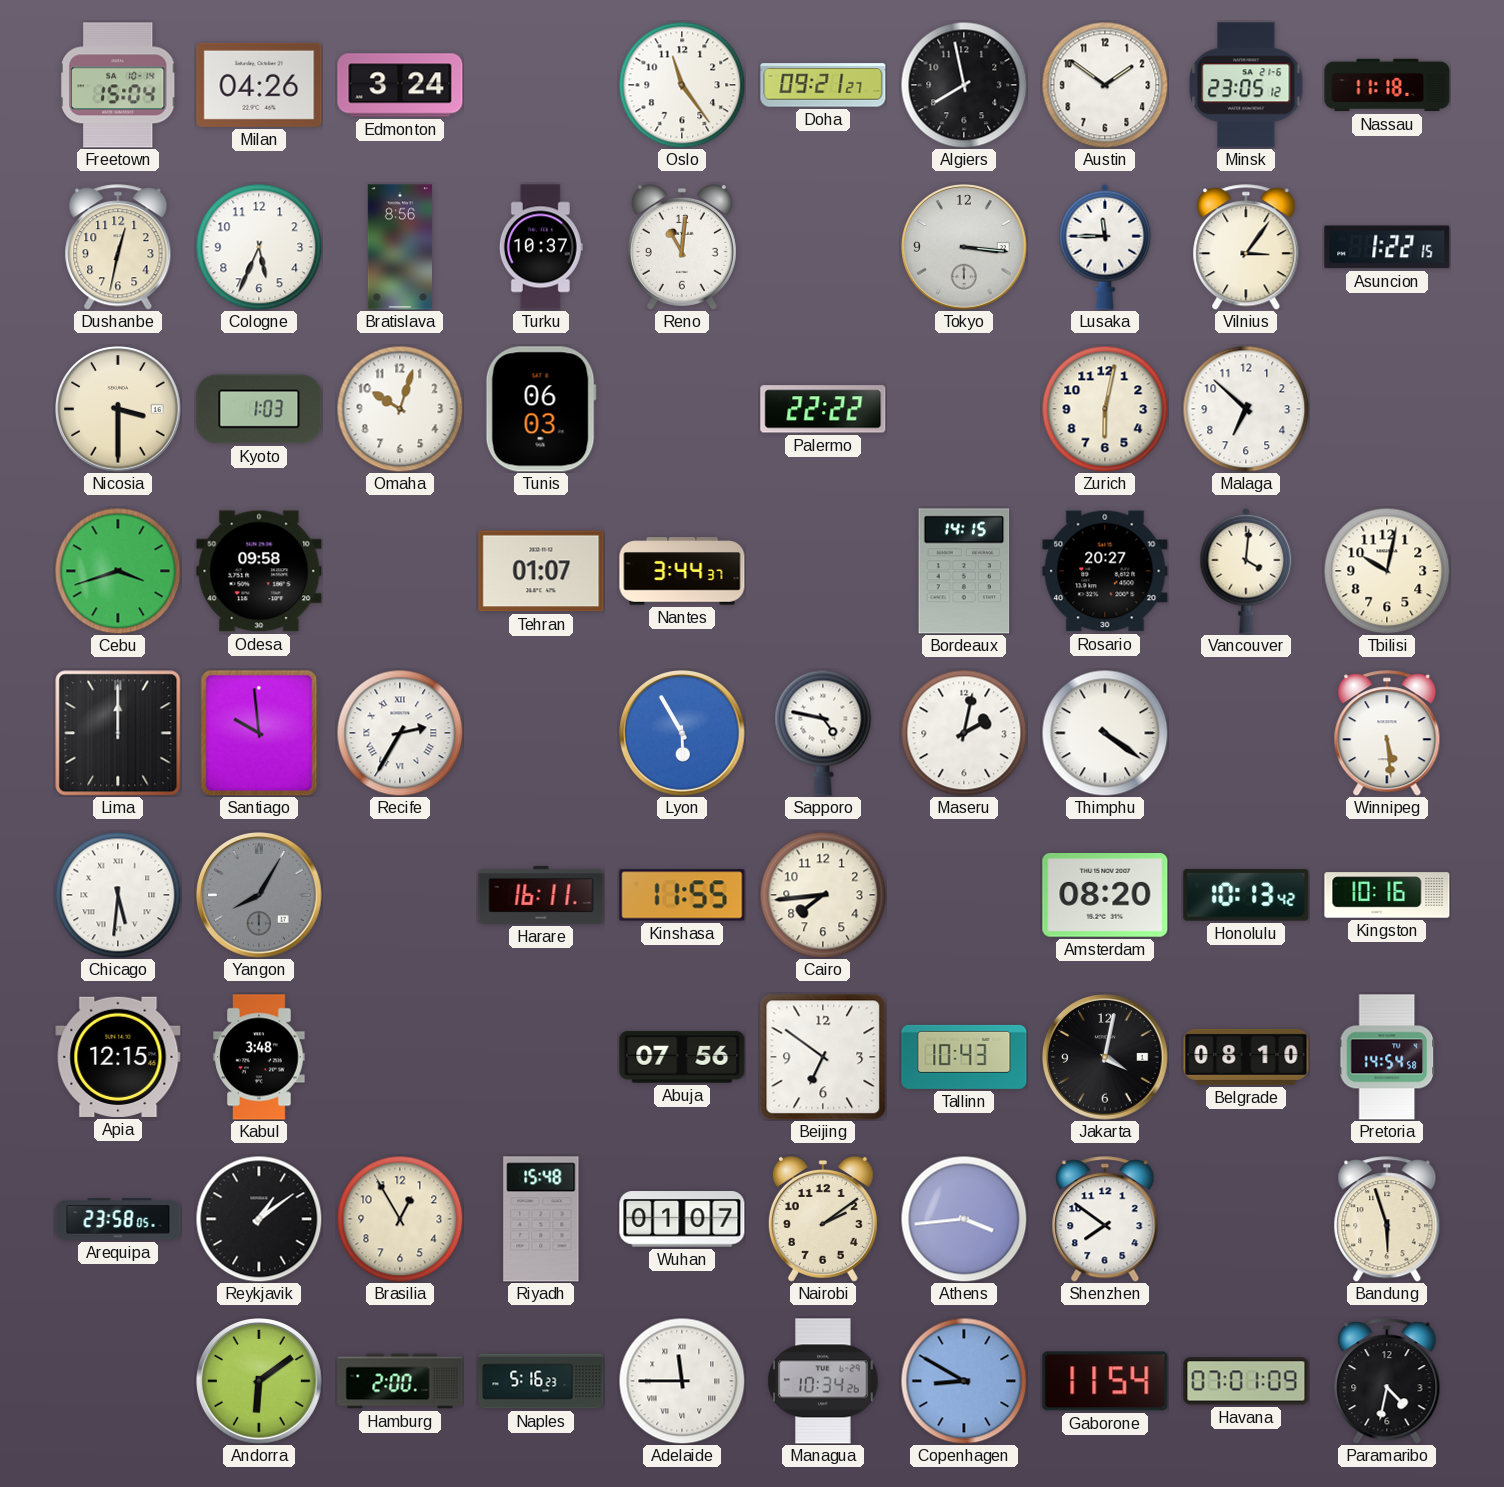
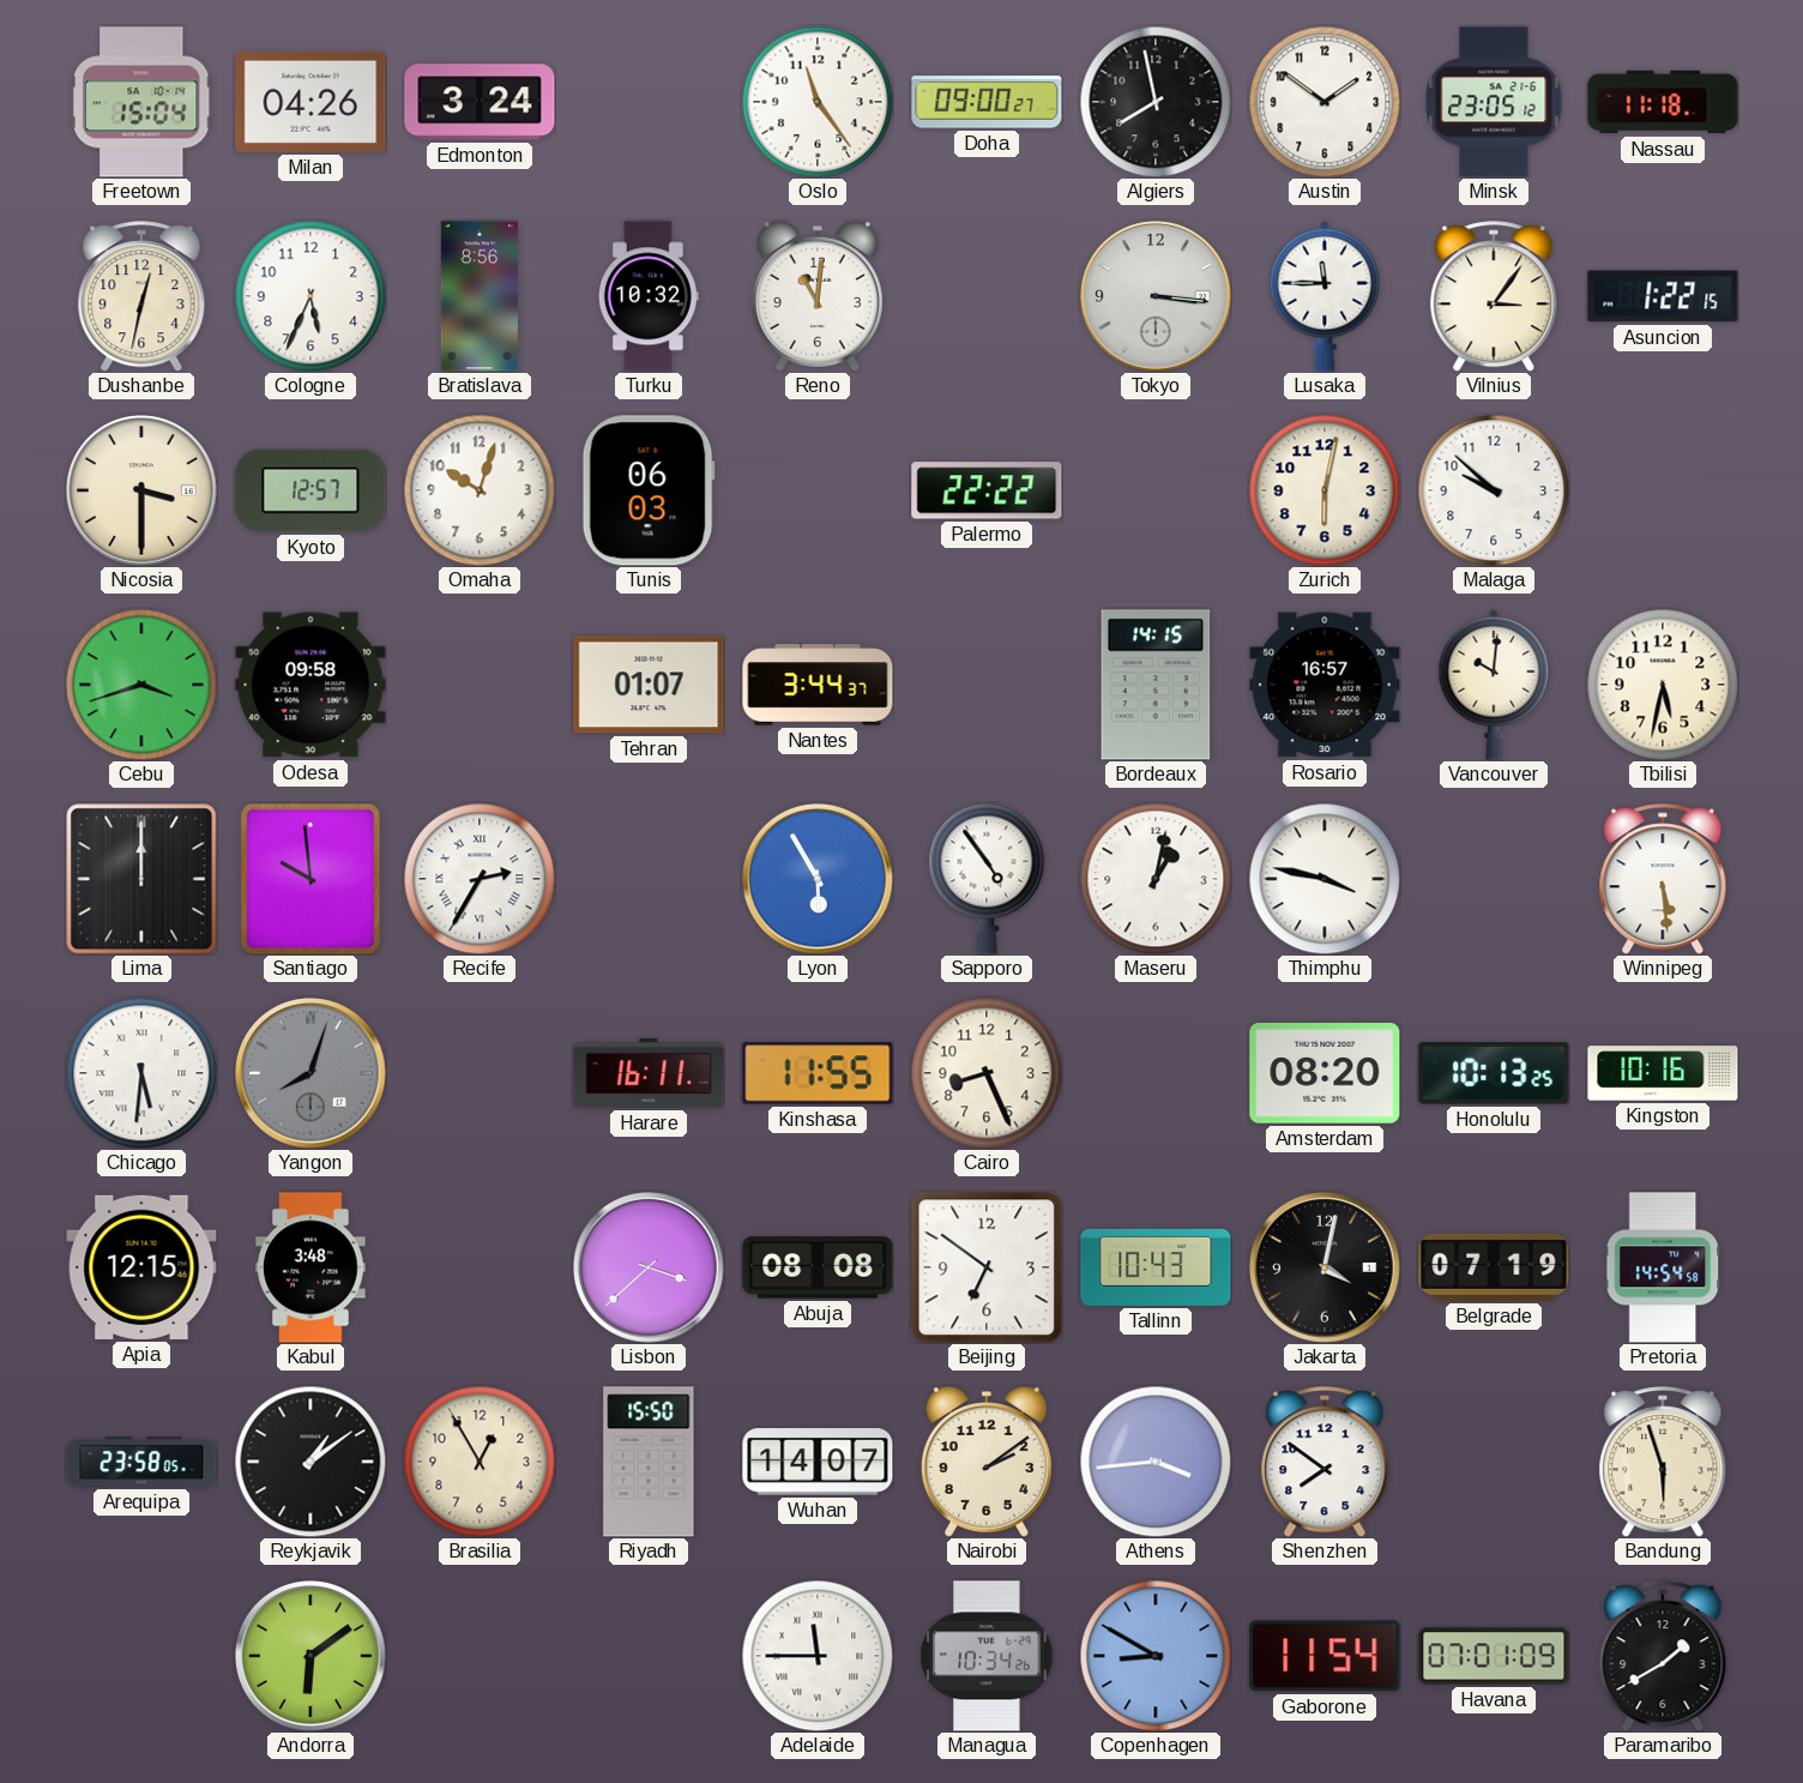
Doha: 09:21 -> 09:00 (987, 102)
Turku: 10:37 -> 10:32 (649, 296)
Kyoto: 1:03 -> 12:57 (310, 490)
Malaga: 6:52 -> 9:52 (1494, 490)
Rosario: 20:27 -> 16:57 (1325, 685)
Vancouver: 4:01 -> 10:01 (1494, 685)
Tbilisi: 10:02 -> 5:32 (1663, 685)
Sapporo: 4:47 -> 4:54 (987, 879)
Maseru: 2:02 -> 1:02 (1156, 879)
Thimphu: 4:21 -> 3:47 (1325, 879)
Yangon: 8:05 -> 8:03 (310, 1073)
Cairo: 7:44 -> 8:26 (987, 1073)
Honolulu: 10:13:42 -> 10:13:25 (1494, 1074)
Lisbon: none -> 3:38 (649, 1267)
Abuja: 07:56 -> 08:08 (818, 1267)
Belgrade: 08:10 -> 07:19 (1494, 1267)
Riyadh: 15:48 -> 15:50 (649, 1462)
Wuhan: 01:07 -> 14:07 (818, 1462)
Hamburg: 2:00 -> none (400, 1381)
Naples: 5:16 -> none (541, 1381)
Paramaribo: 4:32 -> 1:40 (1663, 1656)
